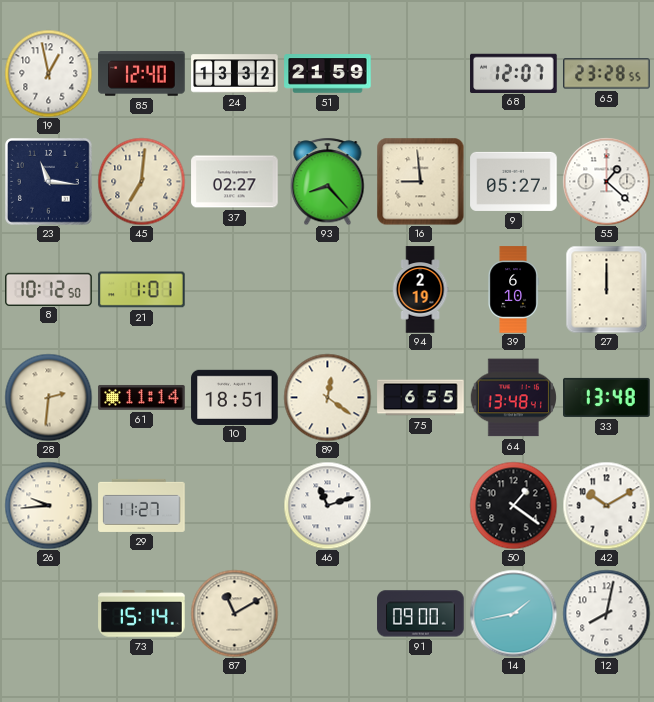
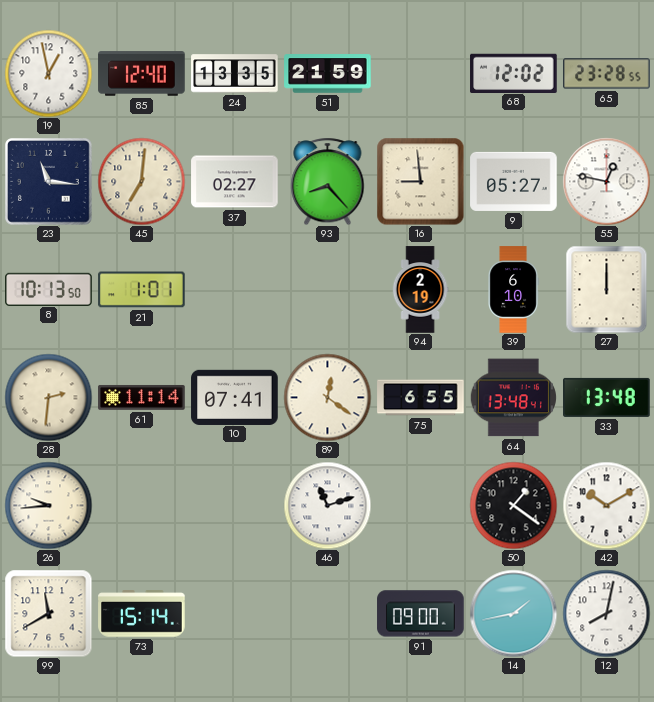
24: 13:32 -> 13:35 (235, 74)
68: 12:07 -> 12:02 (514, 73)
55: 1:22 -> 12:47 (606, 181)
8: 10:12 -> 10:13 (49, 289)
10: 18:51 -> 07:41 (235, 397)
29: 11:27 -> none (142, 505)
99: none -> 11:40 (48, 613)
87: 11:10 -> none (234, 613)
